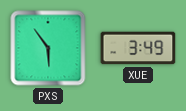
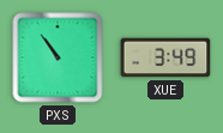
PXS: 5:54 -> 10:54 (58, 58)
